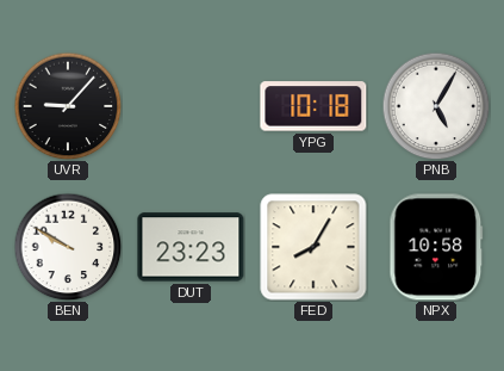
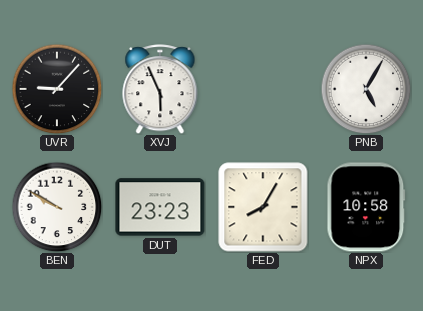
XVJ: none -> 5:56 (160, 89)
YPG: 10:18 -> none (313, 106)
